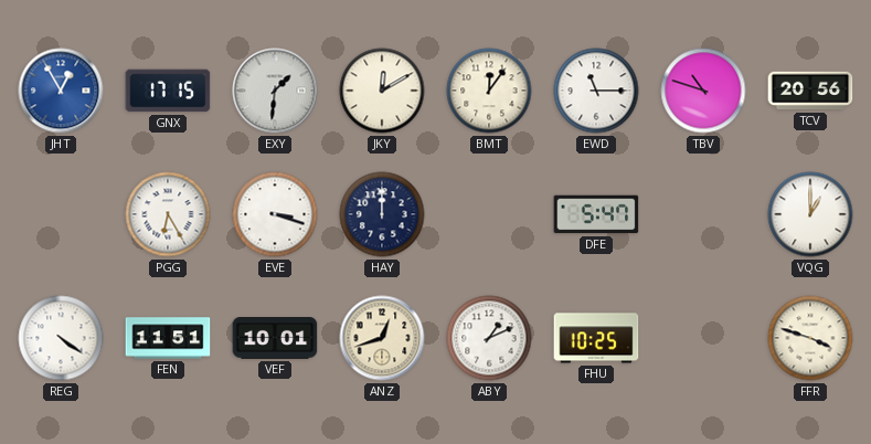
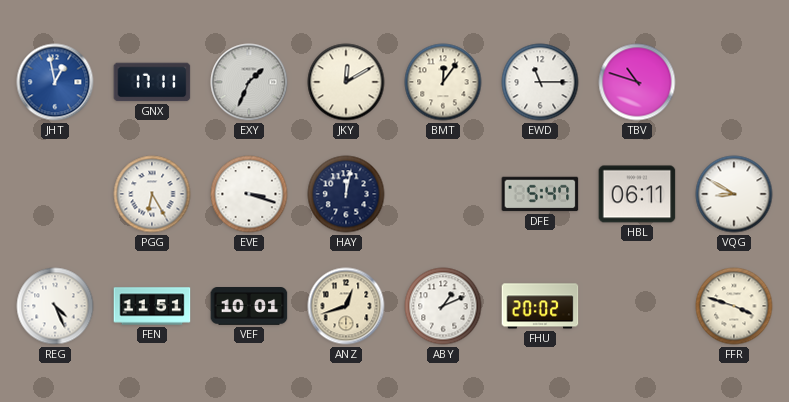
JHT: 12:55 -> 12:58 (55, 82)
GNX: 17:15 -> 17:11 (152, 82)
EXY: 1:31 -> 1:34 (249, 82)
TCV: 20:56 -> none (810, 91)
HAY: 12:00 -> 12:02 (346, 194)
HBL: none -> 06:11 (637, 194)
VQG: 1:00 -> 8:50 (734, 194)
REG: 4:21 -> 4:26 (55, 306)
FHU: 10:25 -> 20:02 (540, 306)
